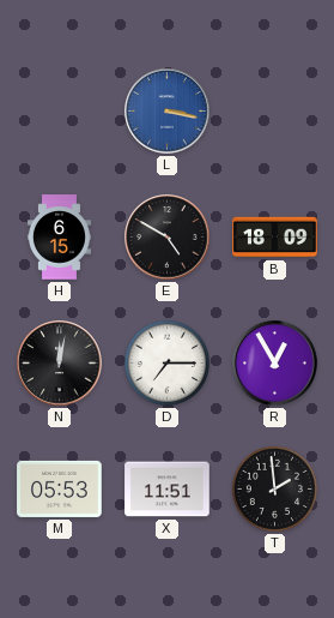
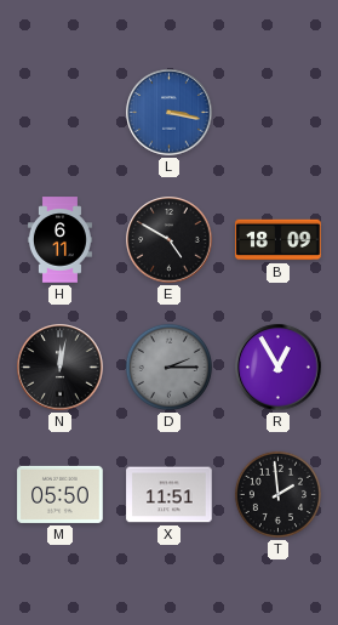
H: 6:15 -> 6:11 (59, 240)
D: 7:15 -> 2:15 (168, 367)
D dial: white -> grey (168, 367)
M: 05:53 -> 05:50 (61, 494)
